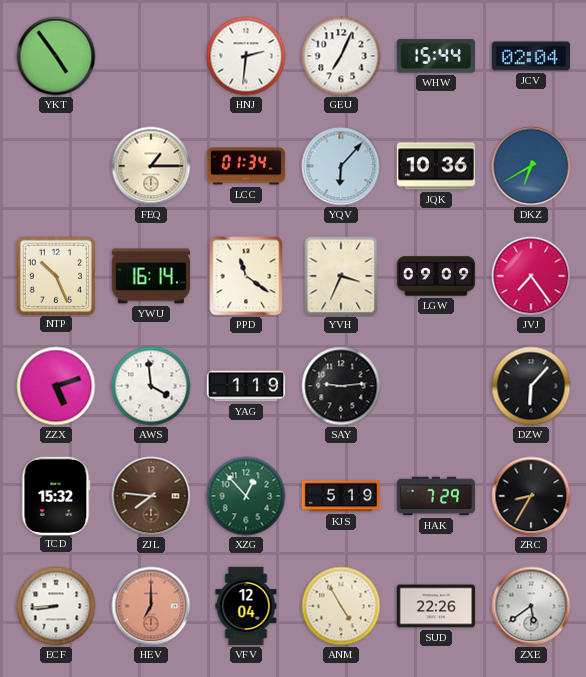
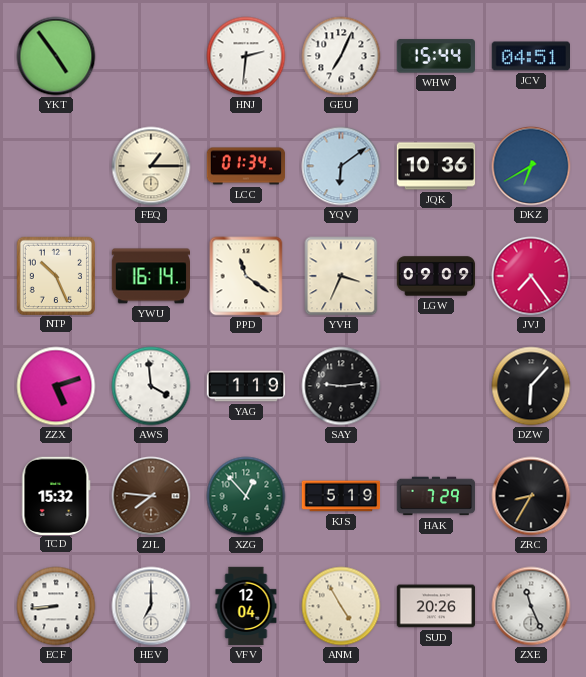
JCV: 02:04 -> 04:51 (530, 56)
YQV: 6:07 -> 6:09 (341, 166)
HEV dial: salmon -> white (151, 606)
SUD: 22:26 -> 20:26 (436, 606)
ZXE: 5:39 -> 11:26 (531, 606)
